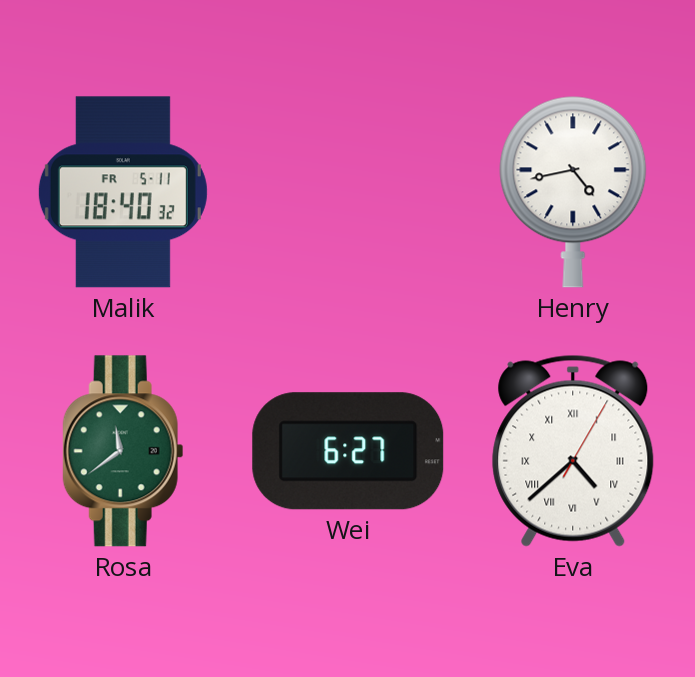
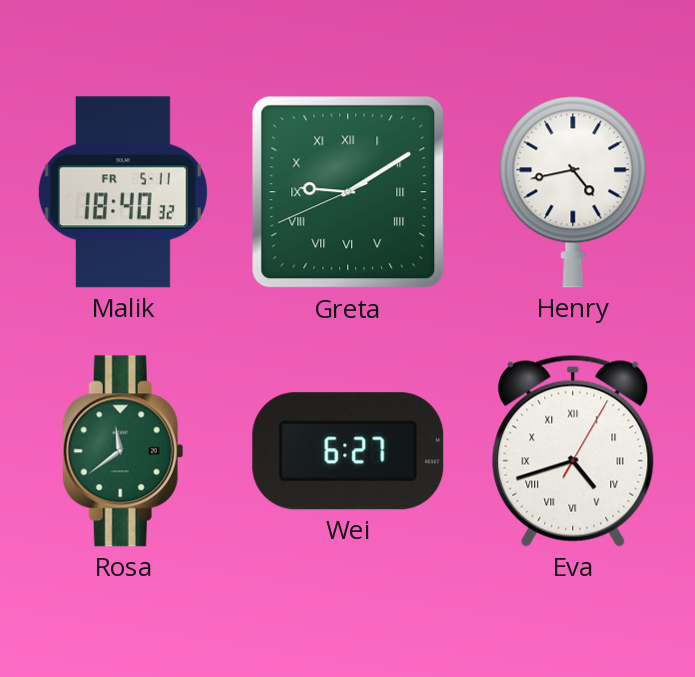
Greta: none -> 9:09 (348, 192)
Eva: 4:38 -> 4:42 (573, 451)
